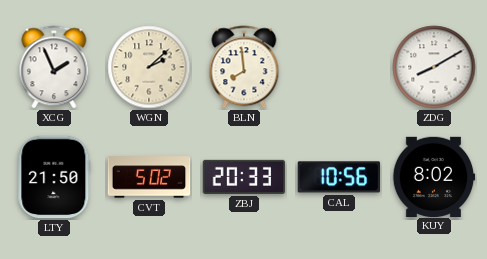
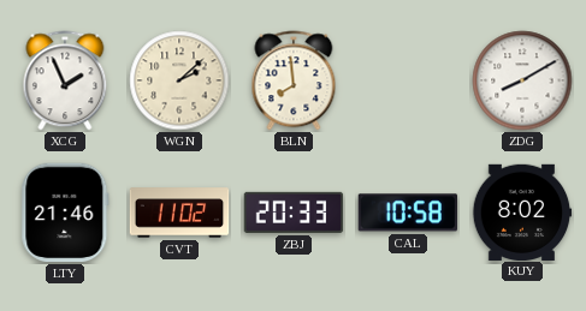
LTY: 21:50 -> 21:46 (65, 213)
CVT: 5:02 -> 11:02 (179, 213)
CAL: 10:56 -> 10:58 (408, 213)
